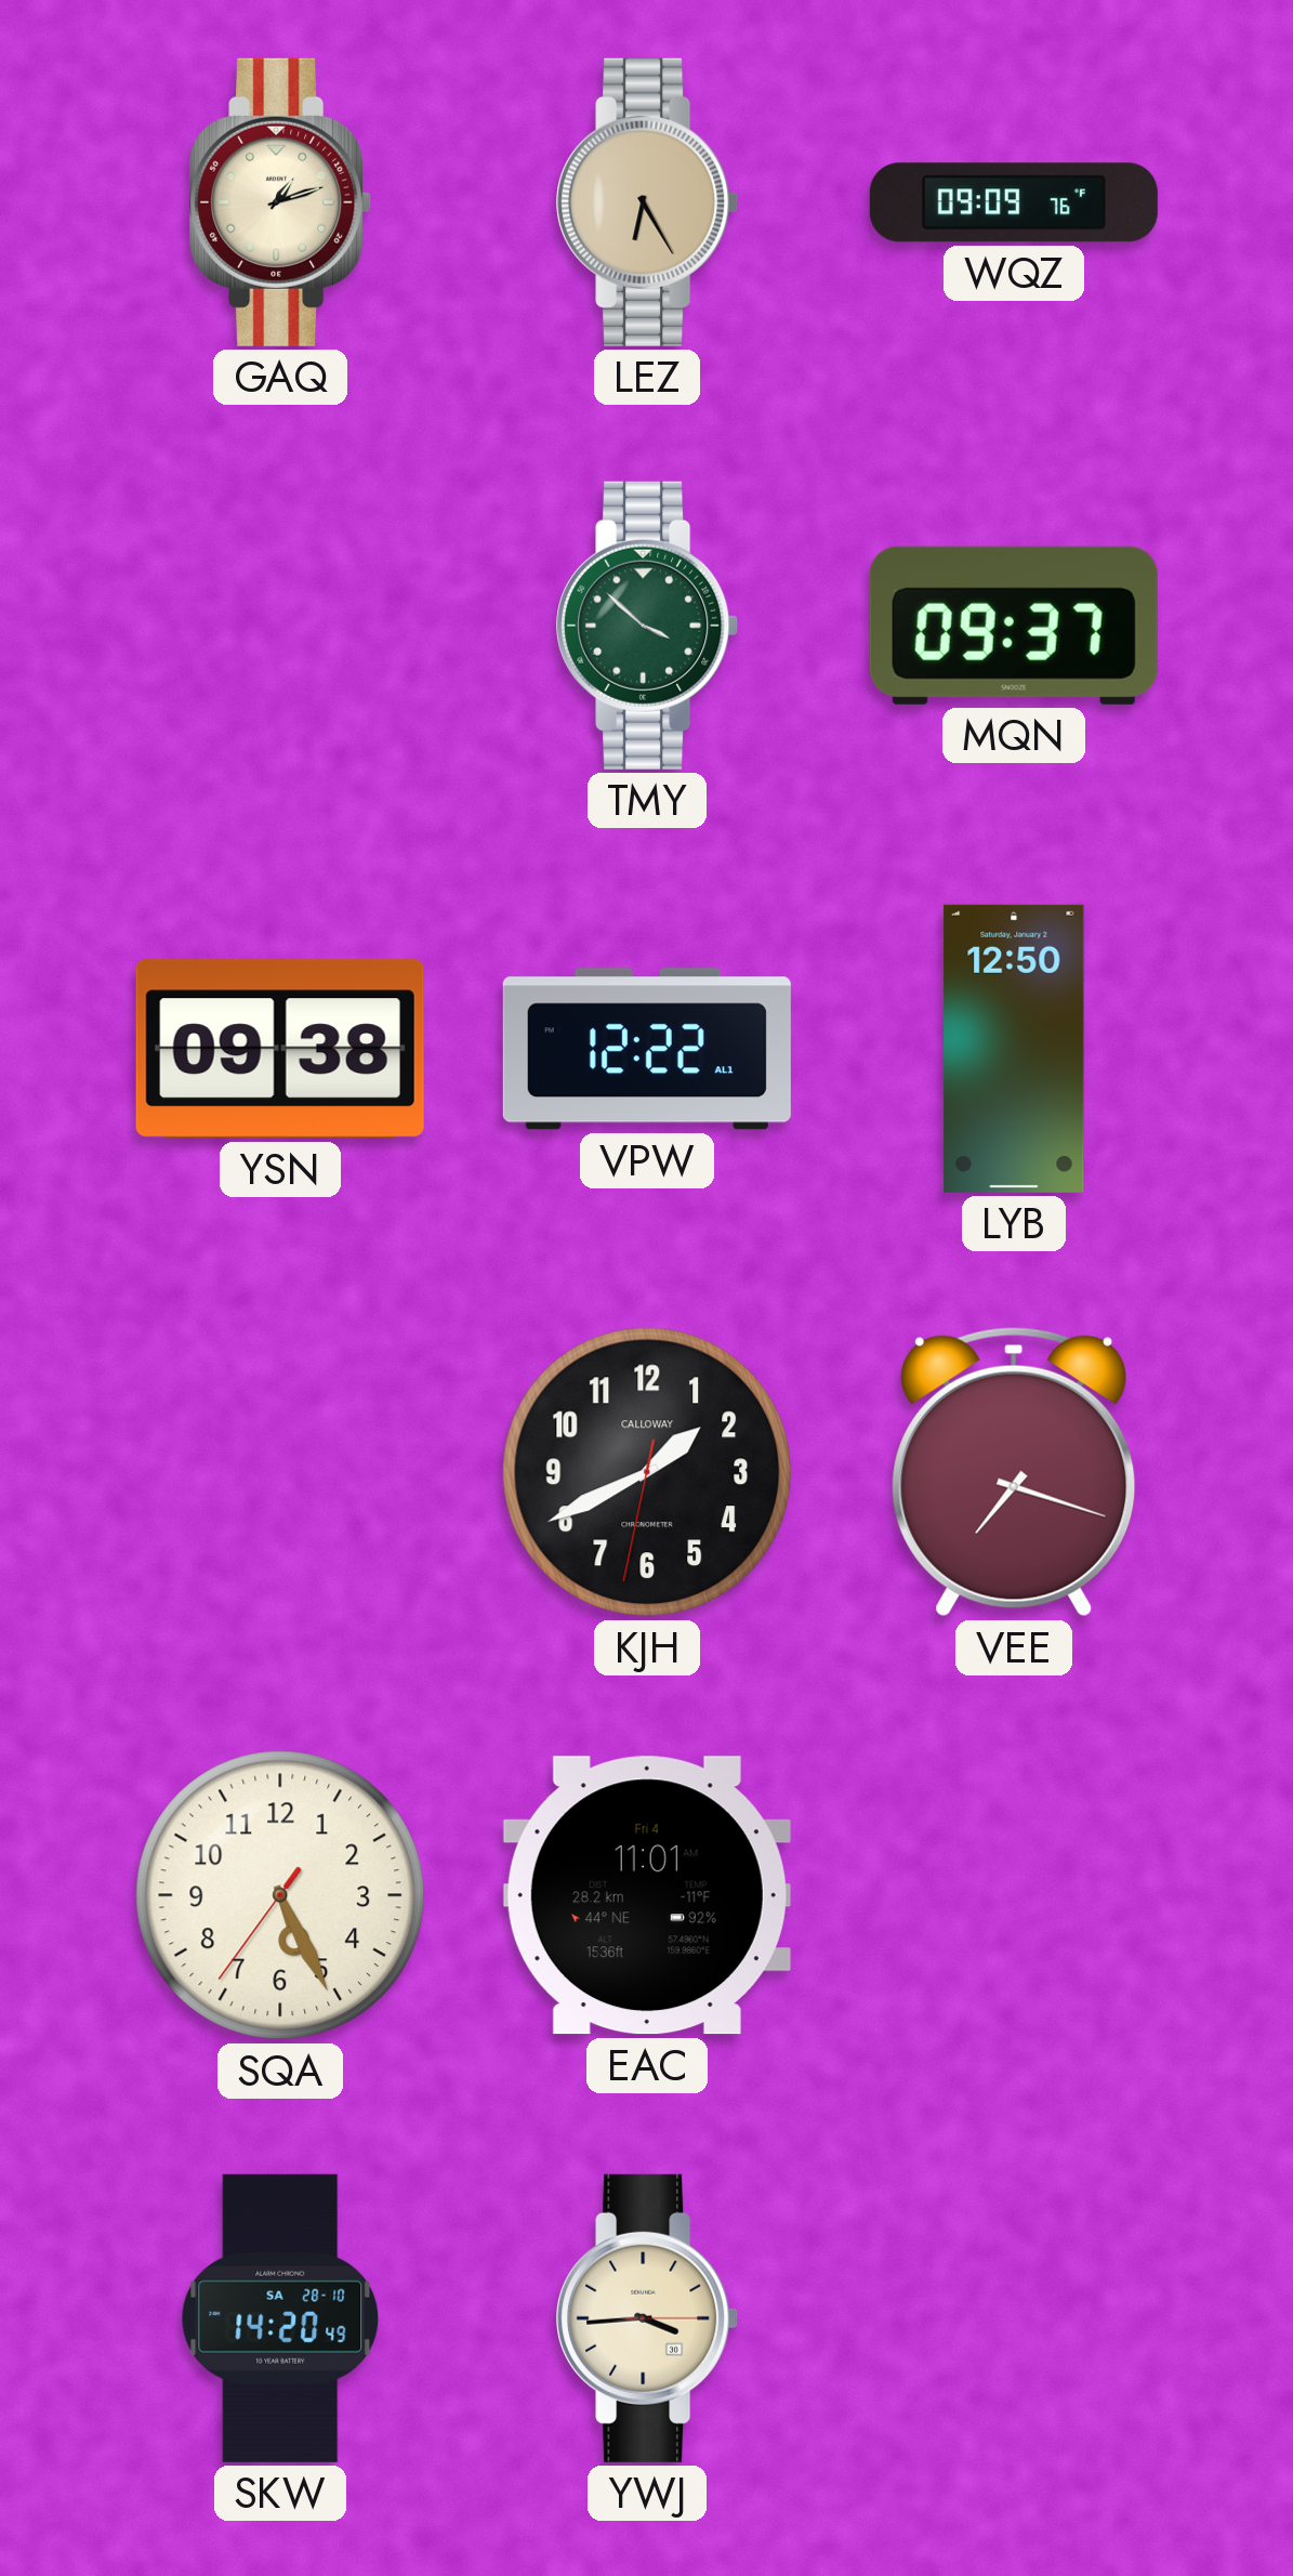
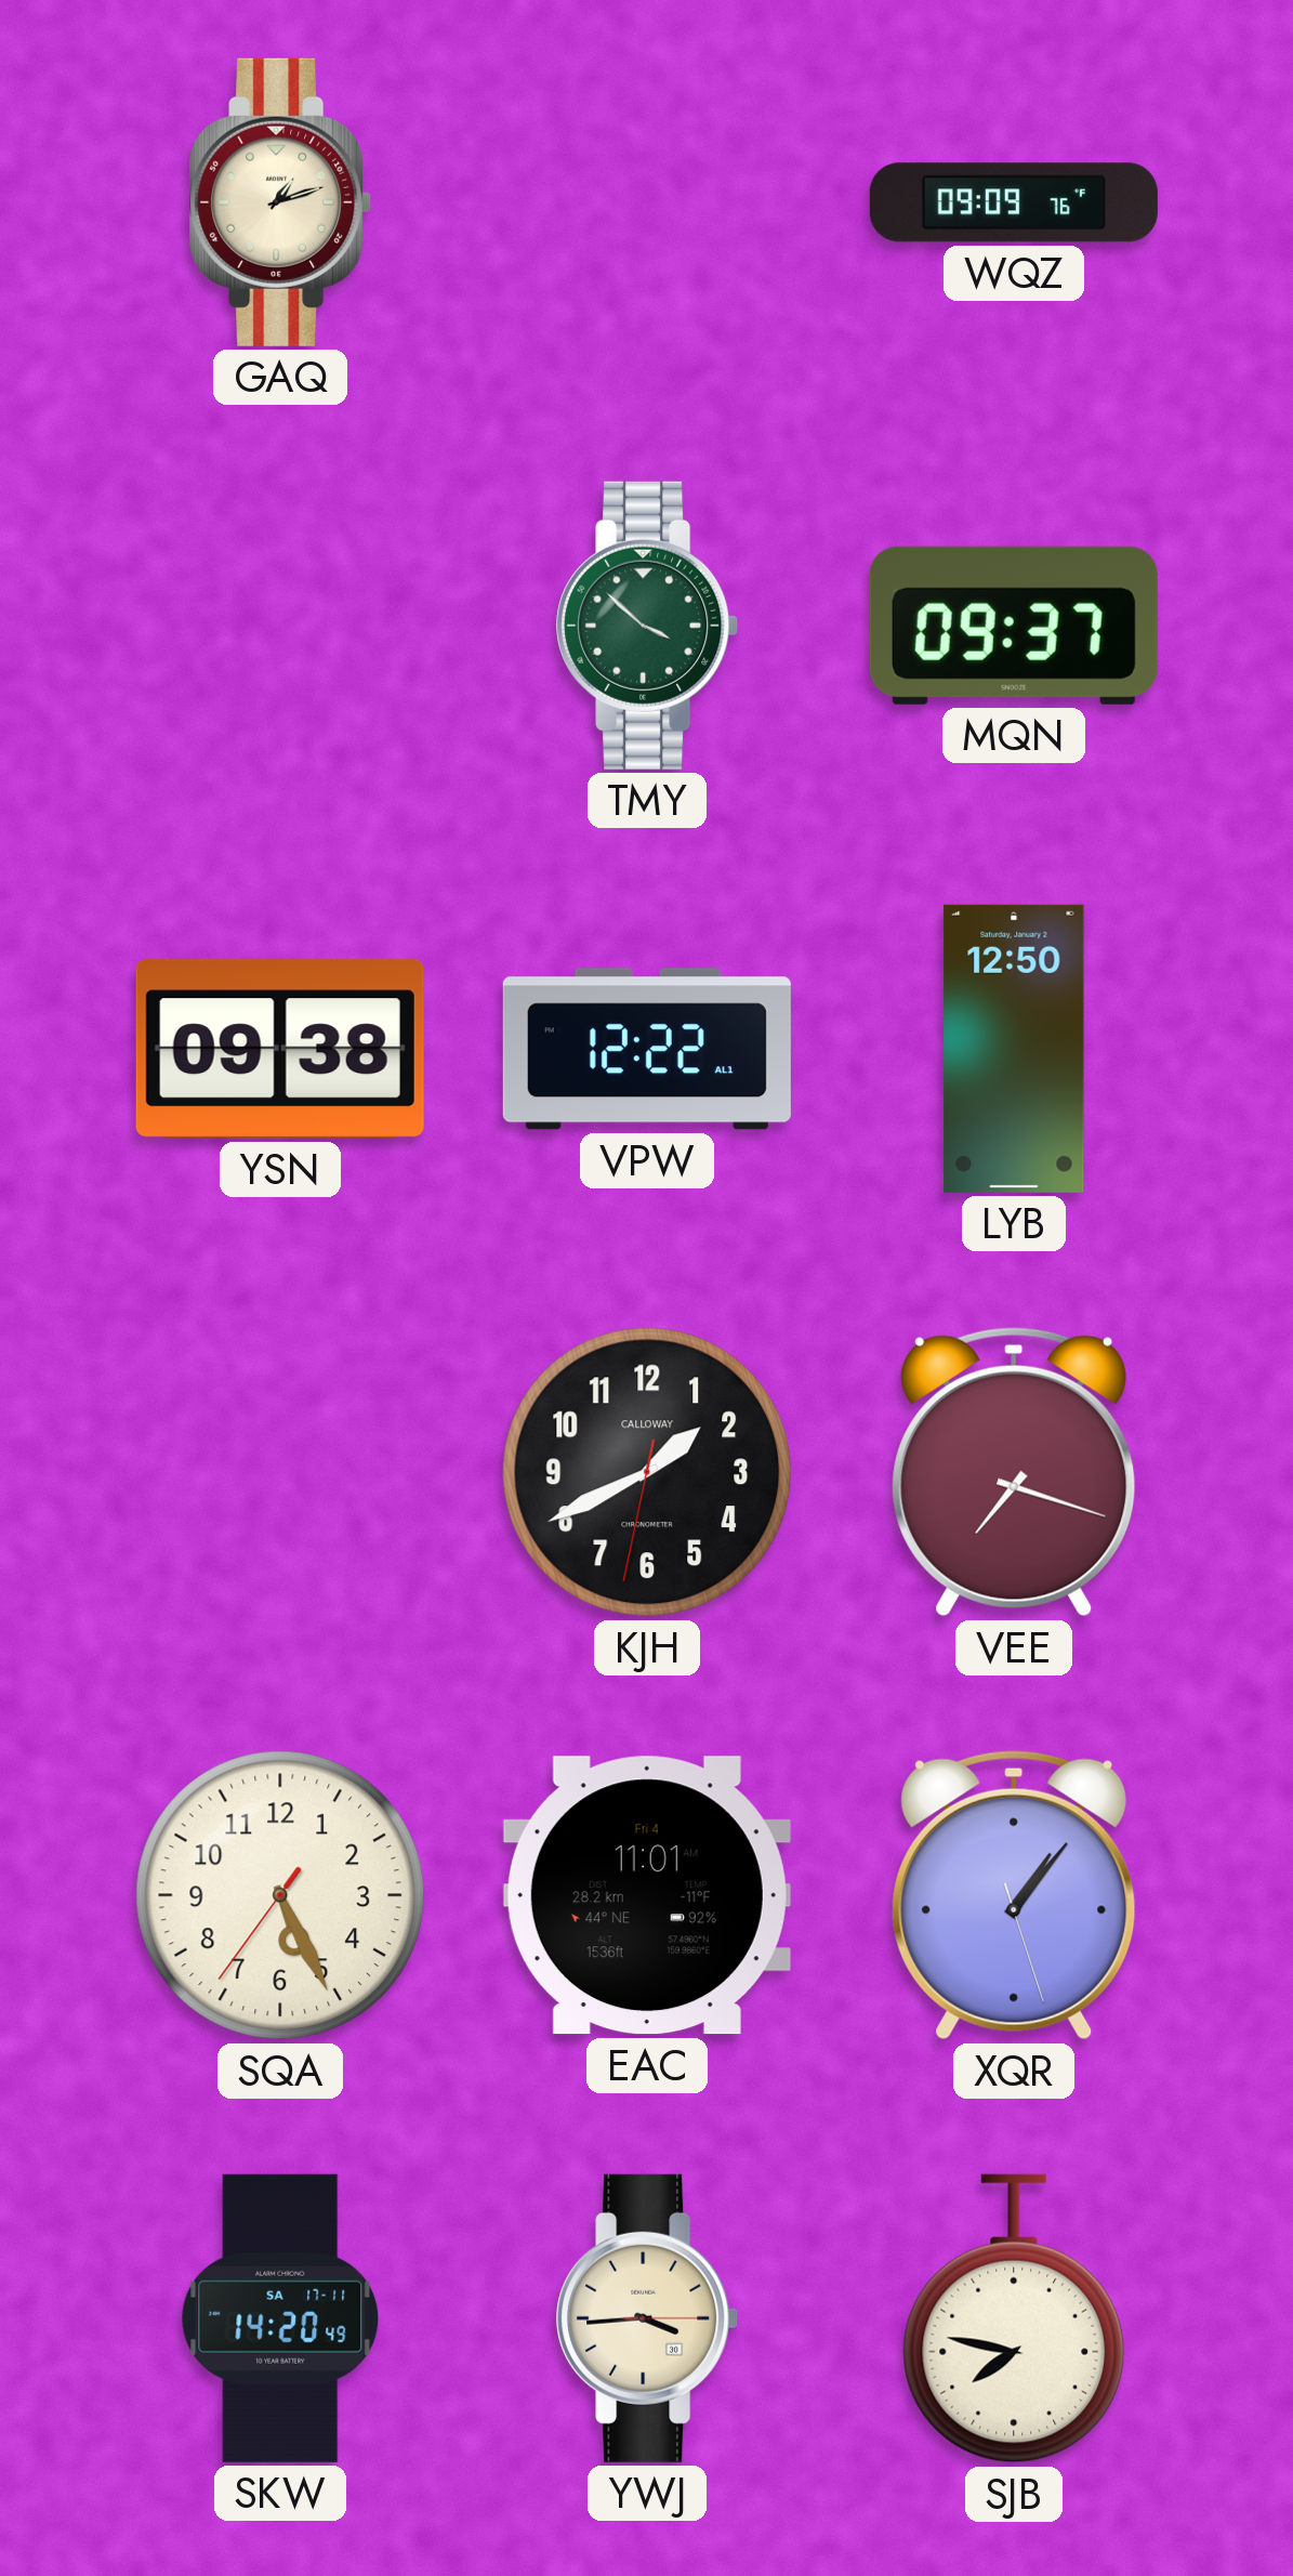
LEZ: 6:25 -> none (647, 202)
XQR: none -> 1:06 (1014, 1895)
SKW date: SA 28-10 -> SA 17-11 (280, 2318)
SJB: none -> 7:47 (1014, 2318)
